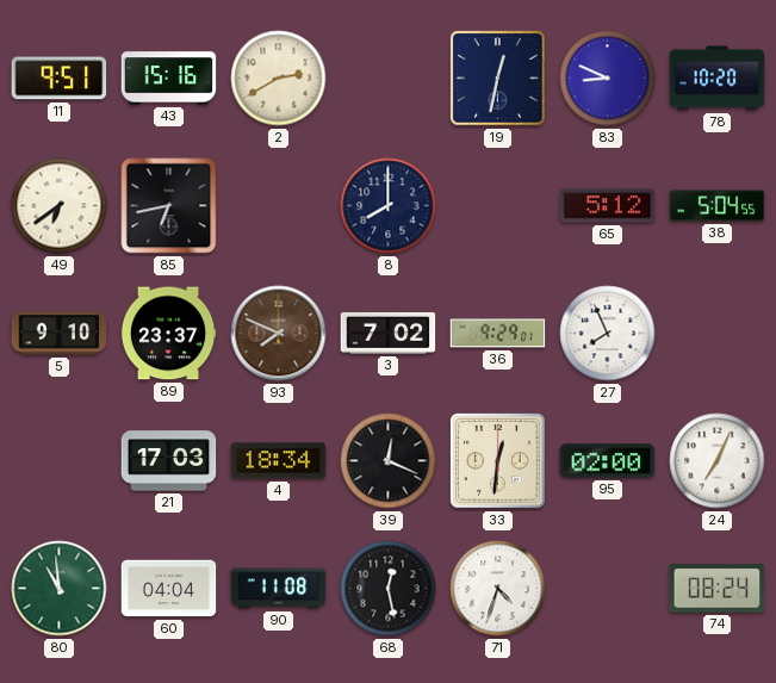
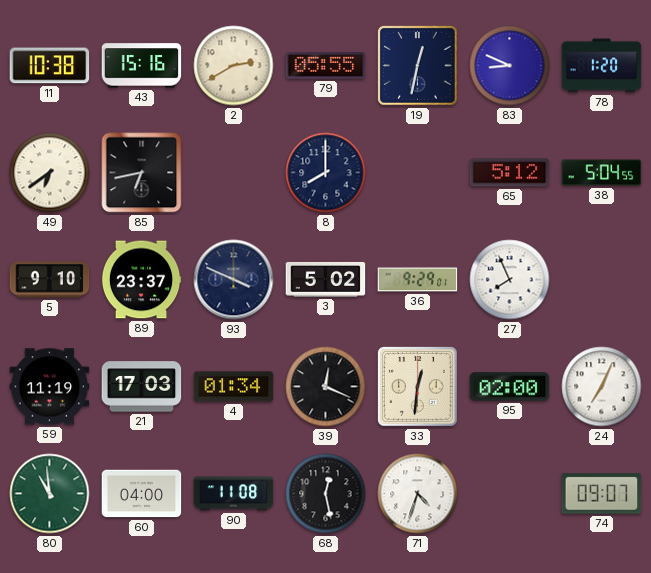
11: 9:51 -> 10:38 (50, 66)
79: none -> 05:55 (326, 66)
78: 10:20 -> 1:20 (602, 66)
93: 7:49 -> 3:49 (234, 280)
93 dial: brown -> navy (234, 280)
3: 7:02 -> 5:02 (326, 279)
59: none -> 11:19 (50, 387)
4: 18:34 -> 01:34 (234, 387)
60: 04:04 -> 04:00 (142, 494)
74: 08:24 -> 09:07 (602, 494)
